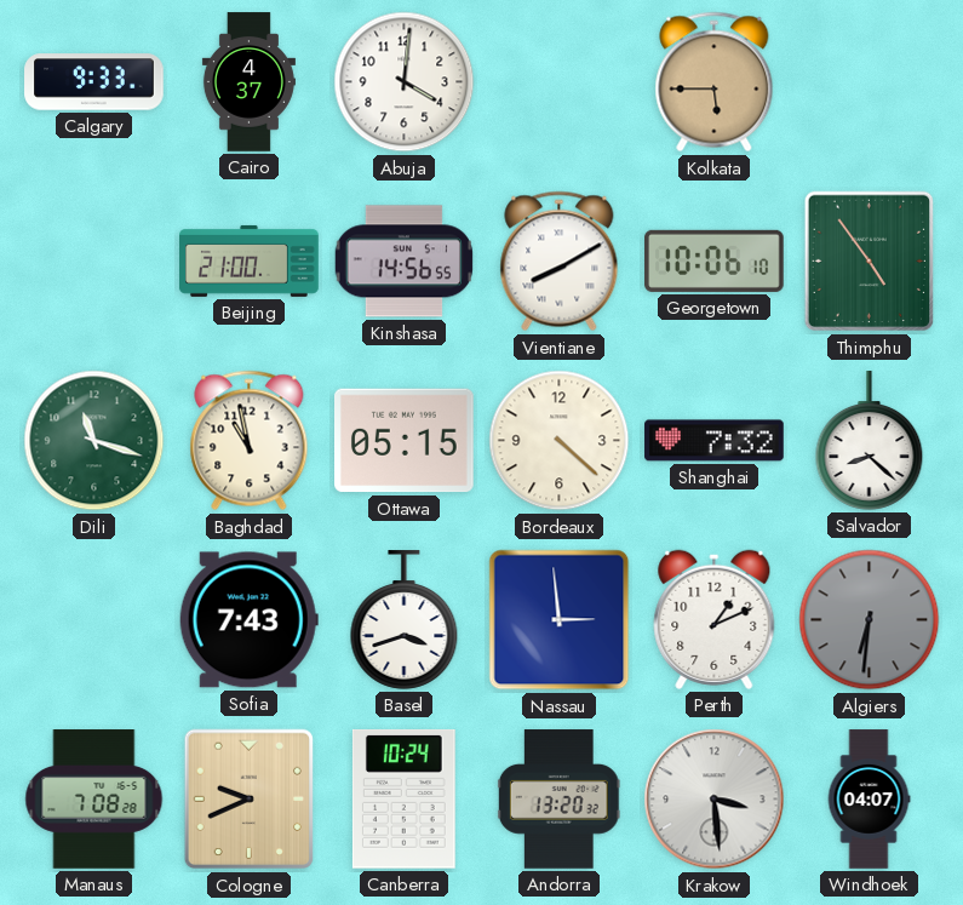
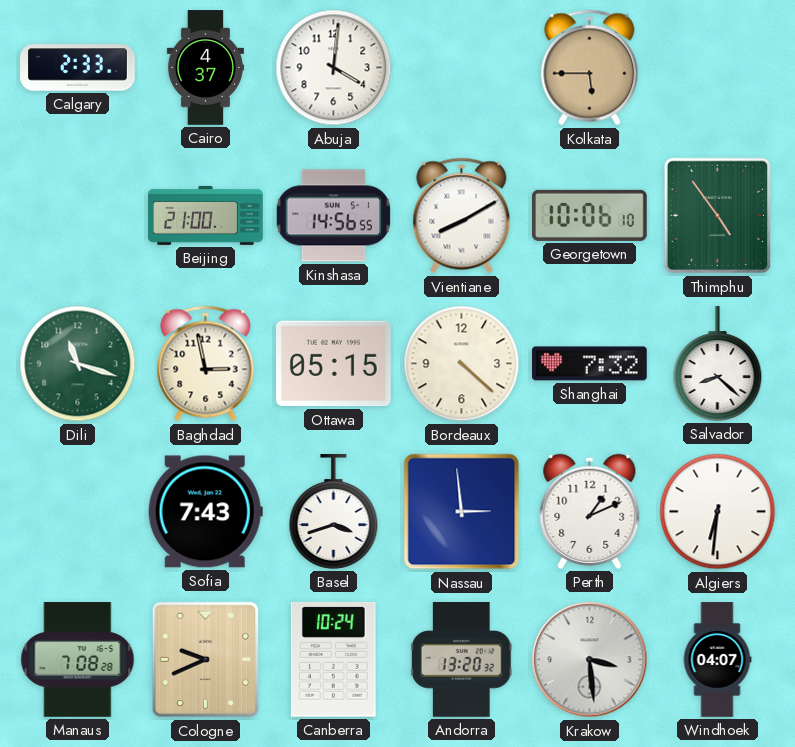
Calgary: 9:33 -> 2:33 (78, 68)
Baghdad: 10:58 -> 2:58 (206, 364)
Algiers dial: grey -> white (718, 512)
